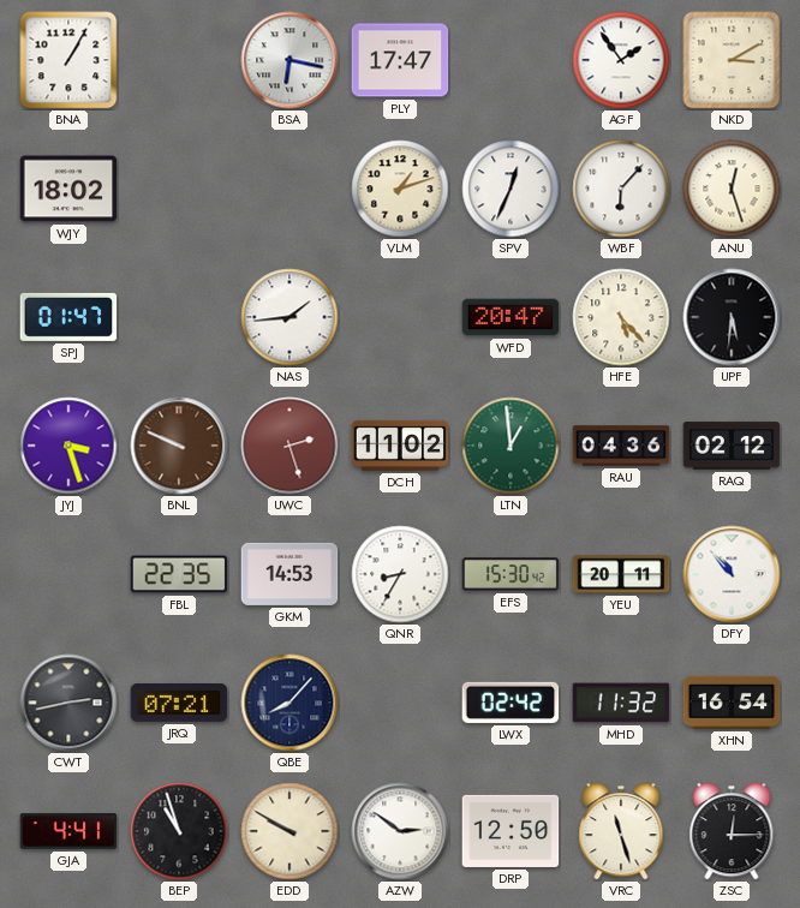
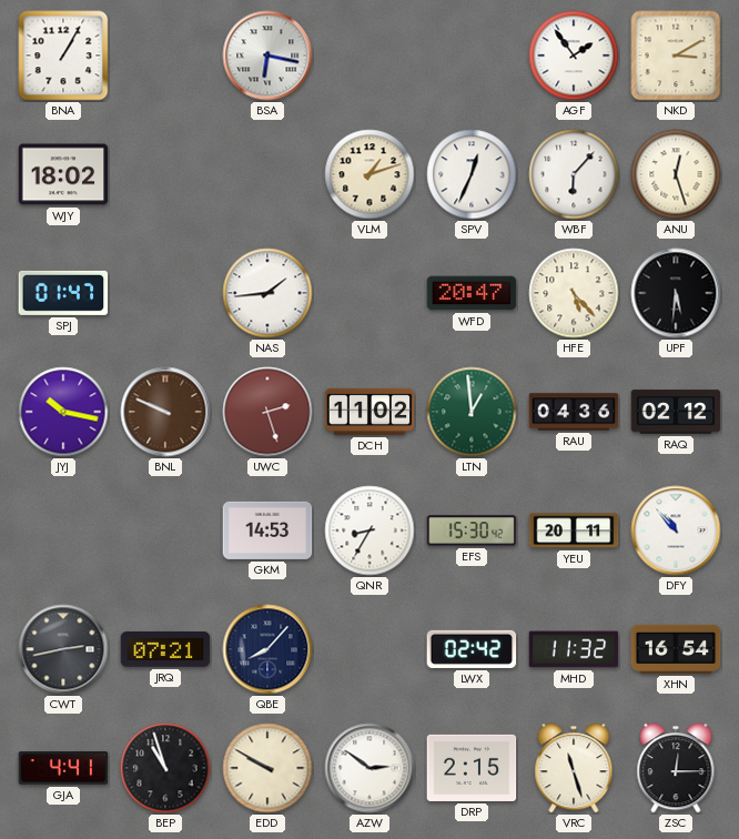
PLY: 17:47 -> none (400, 60)
JYJ: 3:27 -> 10:17 (63, 412)
FBL: 22:35 -> none (179, 574)
DRP: 12:50 -> 2:15 (472, 768)
